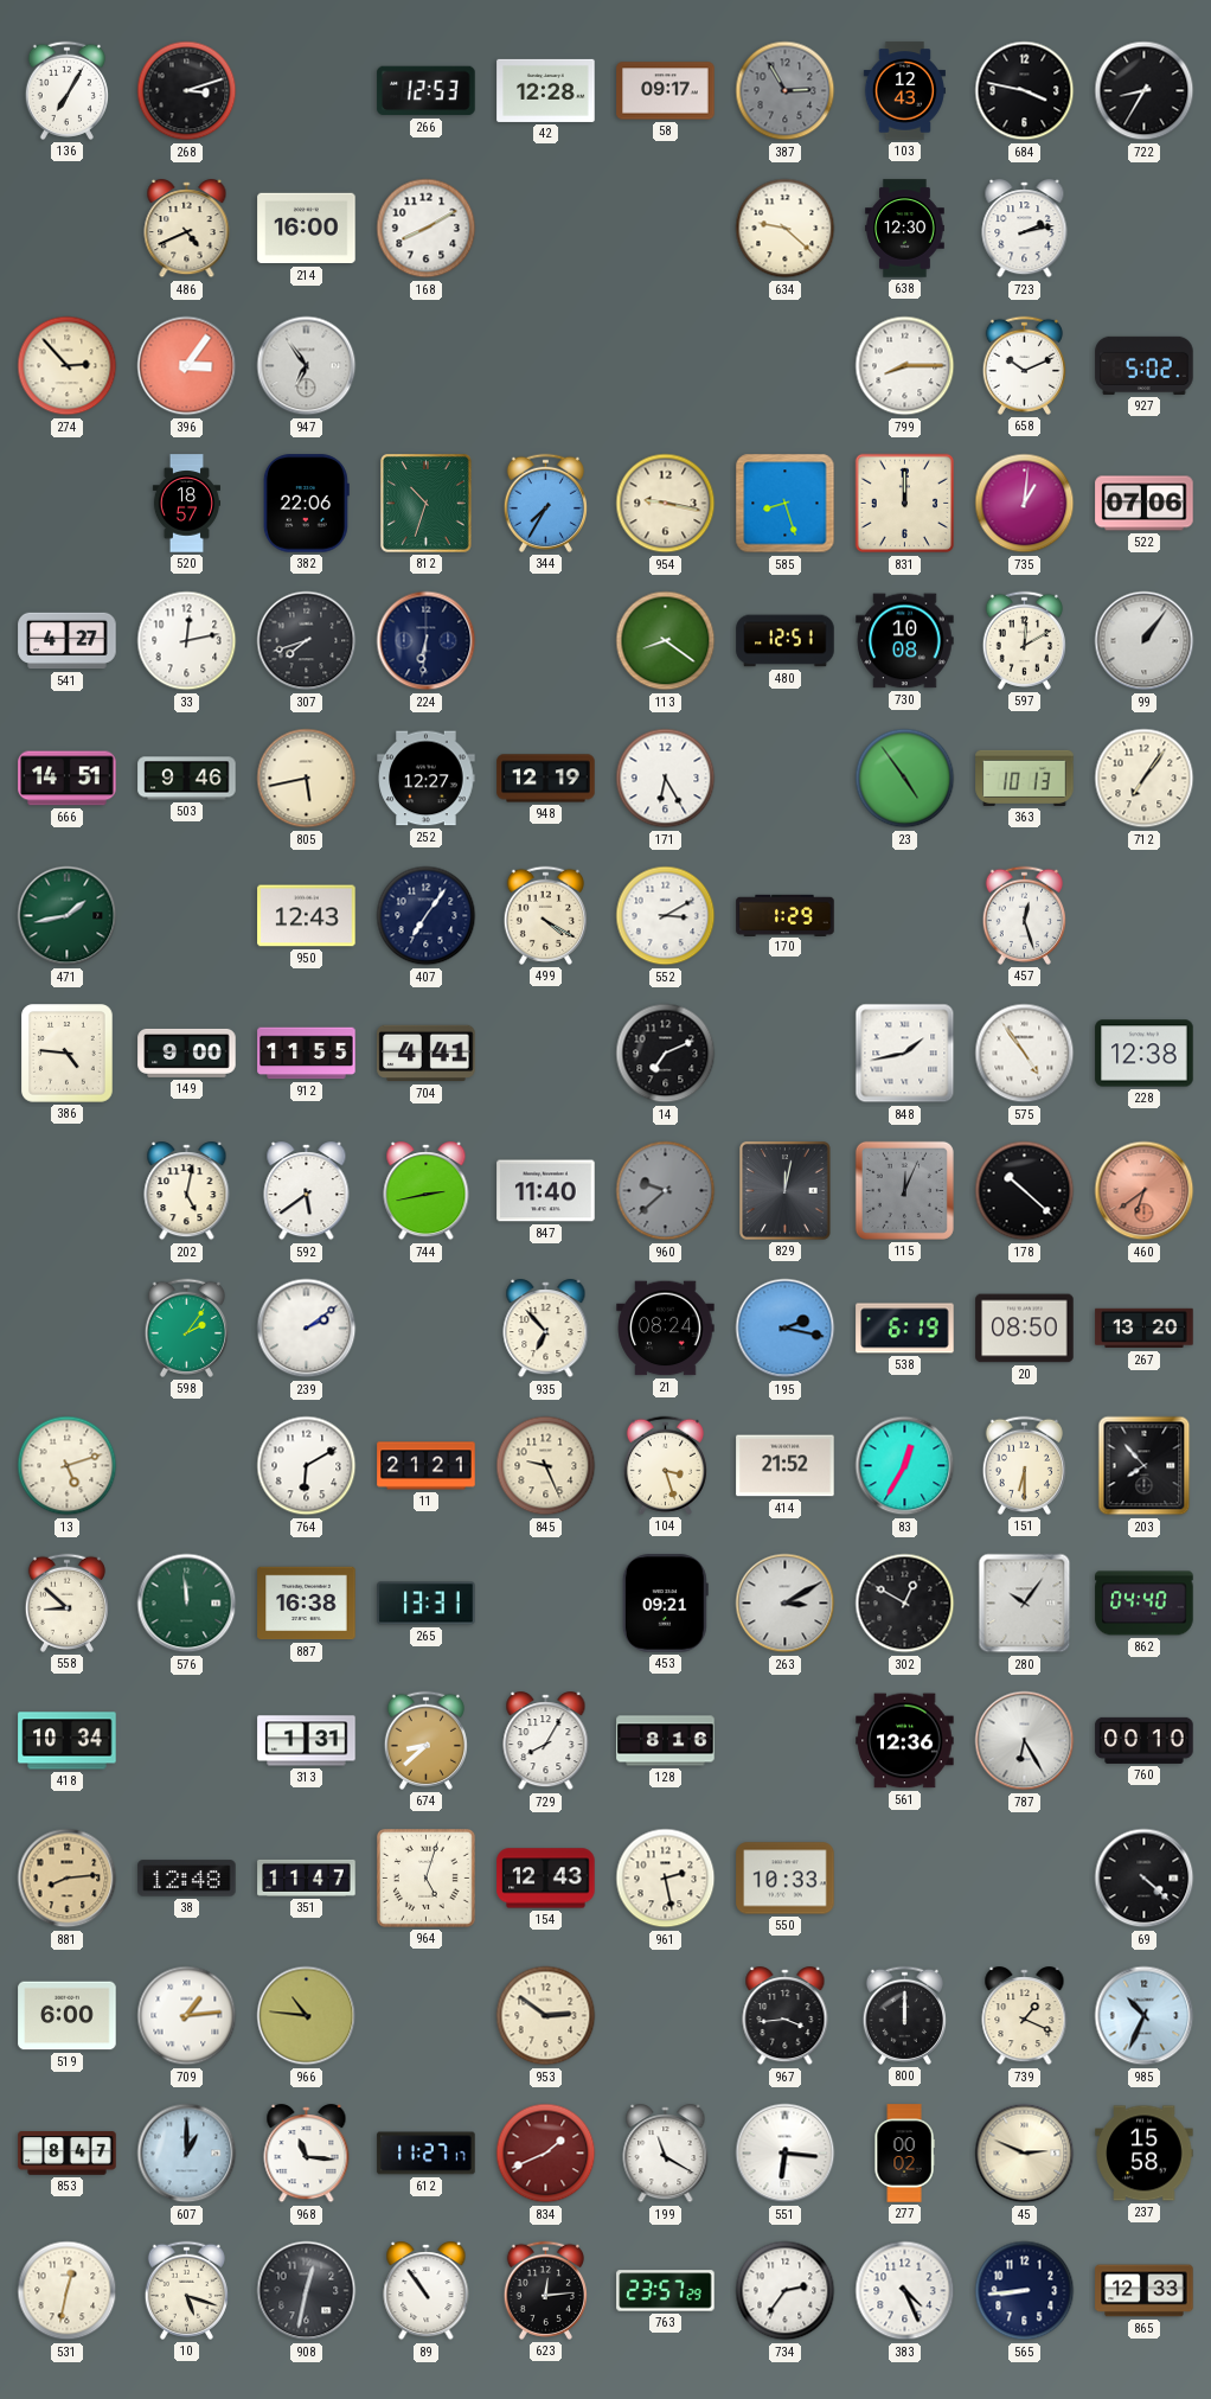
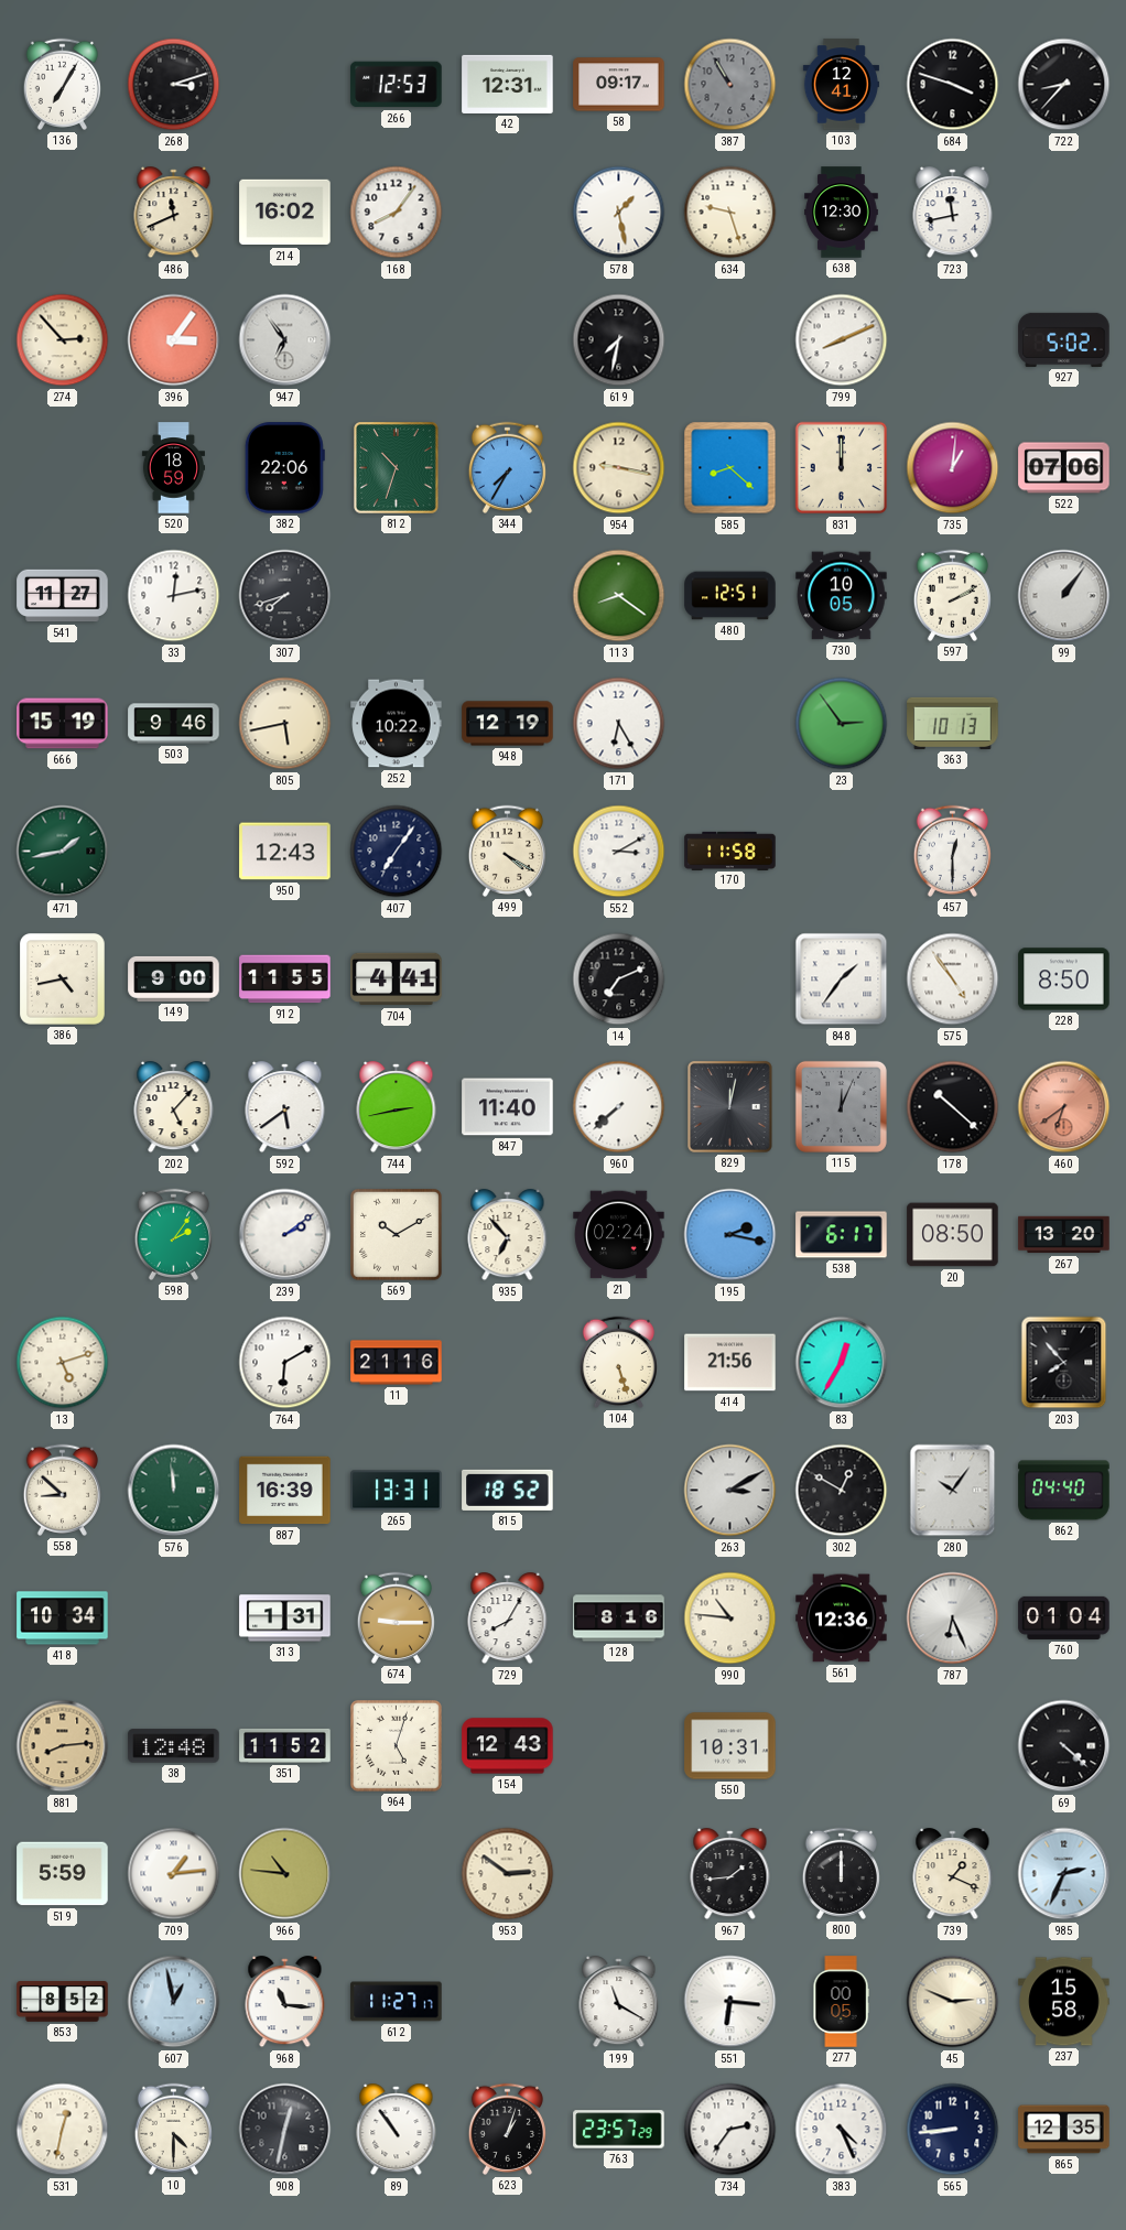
42: 12:28 -> 12:31 (508, 84)
387: 2:55 -> 10:55 (730, 85)
103: 12:43 -> 12:41 (841, 85)
684: 3:47 -> 3:48 (953, 85)
722: 8:35 -> 8:37 (1064, 85)
486: 4:41 -> 11:41 (174, 213)
214: 16:00 -> 16:02 (285, 213)
168: 8:10 -> 8:06 (397, 213)
578: none -> 1:28 (619, 213)
634: 9:22 -> 9:27 (730, 213)
723: 2:13 -> 11:43 (953, 213)
619: none -> 7:32 (619, 340)
799: 8:15 -> 8:11 (842, 340)
658: 10:11 -> none (1024, 365)
520: 18:57 -> 18:59 (173, 468)
585: 8:27 -> 8:22 (730, 468)
541: 4:27 -> 11:27 (63, 596)
224: 6:31 -> none (427, 641)
730: 10:08 -> 10:05 (842, 596)
597: 12:10 -> 2:10 (952, 595)
666: 14:51 -> 15:19 (63, 724)
252: 12:27 -> 10:22 (397, 724)
23: 4:54 -> 2:54 (842, 724)
712: 7:06 -> none (1145, 779)
170: 1:29 -> 11:58 (730, 851)
457: 12:27 -> 12:30 (952, 851)
386: 4:46 -> 4:43 (63, 979)
848: 1:43 -> 1:36 (842, 979)
228: 12:38 -> 8:50 (1064, 979)
202: 5:02 -> 5:07 (174, 1107)
960: 9:38 -> 7:38 (619, 1107)
960 dial: grey -> white (619, 1107)
569: none -> 10:10 (397, 1235)
21: 08:24 -> 02:24 (619, 1235)
538: 6:19 -> 6:17 (842, 1235)
11: 21:21 -> 21:16 (397, 1363)
845: 9:26 -> none (546, 1466)
104: 3:27 -> 5:27 (618, 1362)
414: 21:52 -> 21:56 (730, 1363)
151: 6:30 -> none (1024, 1465)
887: 16:38 -> 16:39 (285, 1491)
815: none -> 18:52 (508, 1490)
453: 09:21 -> none (665, 1604)
674: 8:38 -> 9:15 (396, 1617)
990: none -> 10:46 (730, 1619)
787: 6:25 -> 6:26 (953, 1619)
760: 00:10 -> 01:04 (1064, 1617)
351: 11:47 -> 11:52 (285, 1745)
961: 2:28 -> none (666, 1879)
550: 10:33 -> 10:31 (730, 1746)
519: 6:00 -> 5:59 (63, 1874)
967: 3:44 -> 1:44 (730, 1874)
985: 10:34 -> 2:34 (1064, 1874)
853: 8:47 -> 8:52 (63, 2002)
607: 1:00 -> 12:58 (174, 2002)
834: 1:41 -> none (546, 2154)
277: 00:02 -> 00:05 (841, 2002)
10: 5:18 -> 4:30 (173, 2129)
623: 12:14 -> 1:03 (507, 2129)
865: 12:33 -> 12:35 (1064, 2130)
